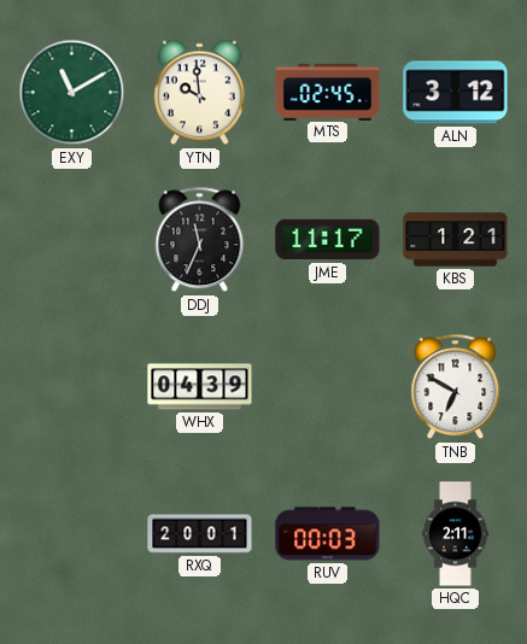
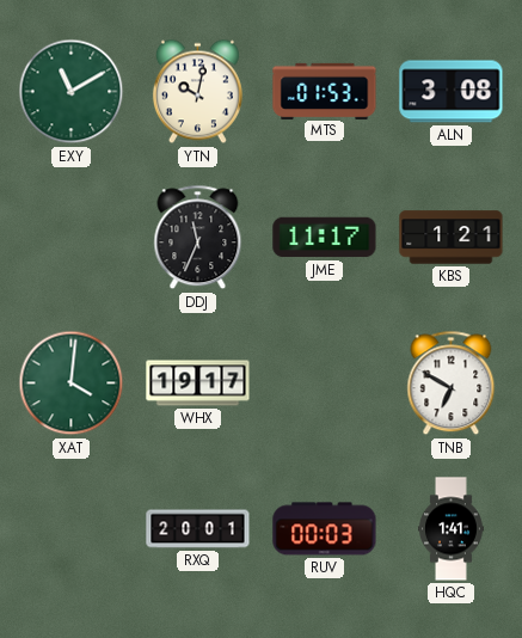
YTN: 9:59 -> 10:02 (197, 92)
MTS: 02:45 -> 01:53 (325, 91)
ALN: 3:12 -> 3:08 (452, 92)
XAT: none -> 4:01 (72, 384)
WHX: 04:39 -> 19:17 (198, 384)
HQC: 2:11 -> 1:41 (452, 529)
